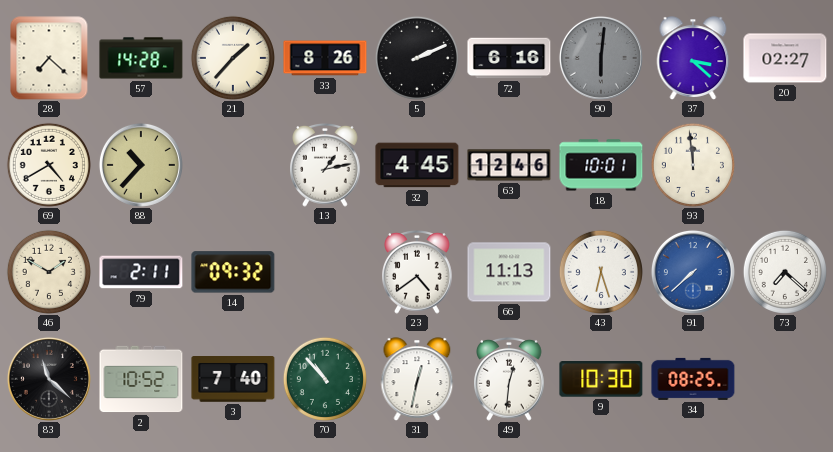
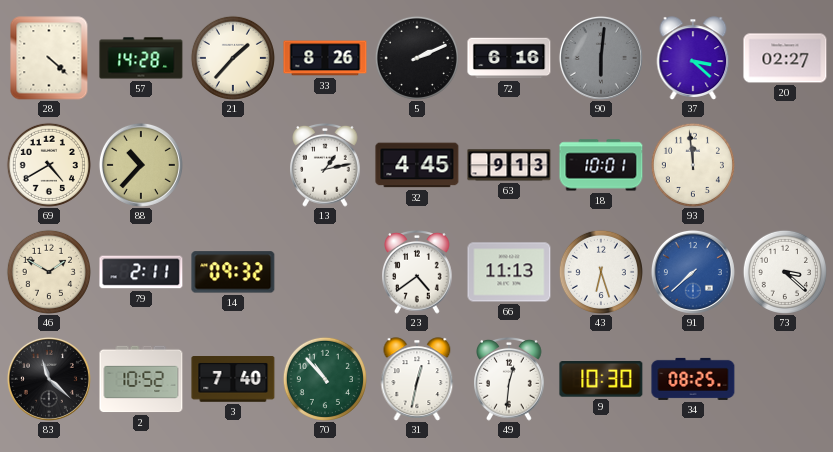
28: 7:22 -> 4:22 (49, 58)
63: 12:46 -> 9:13 (509, 165)
73: 7:22 -> 3:22 (785, 272)
